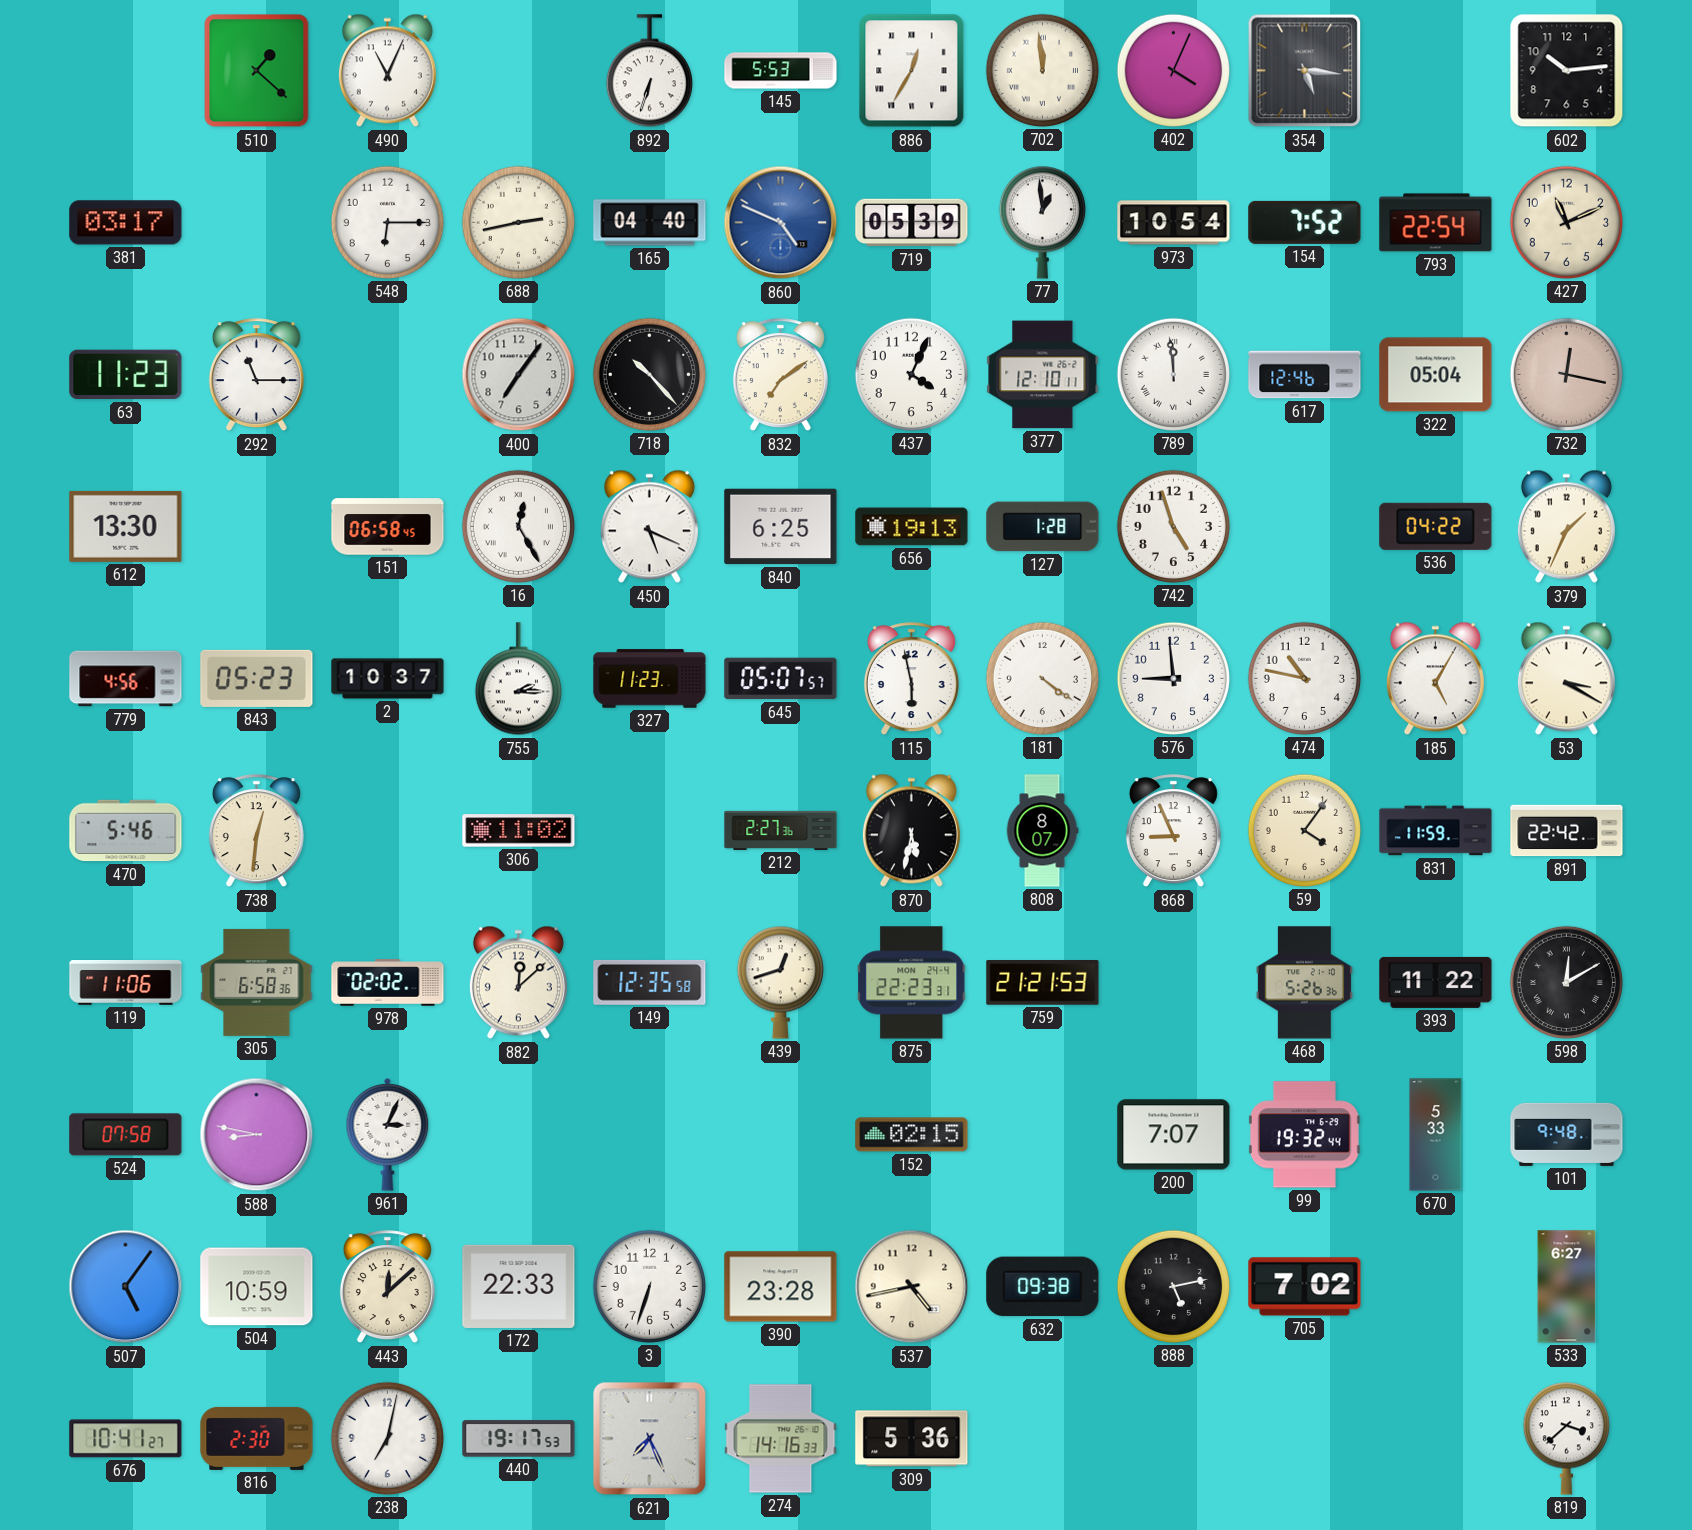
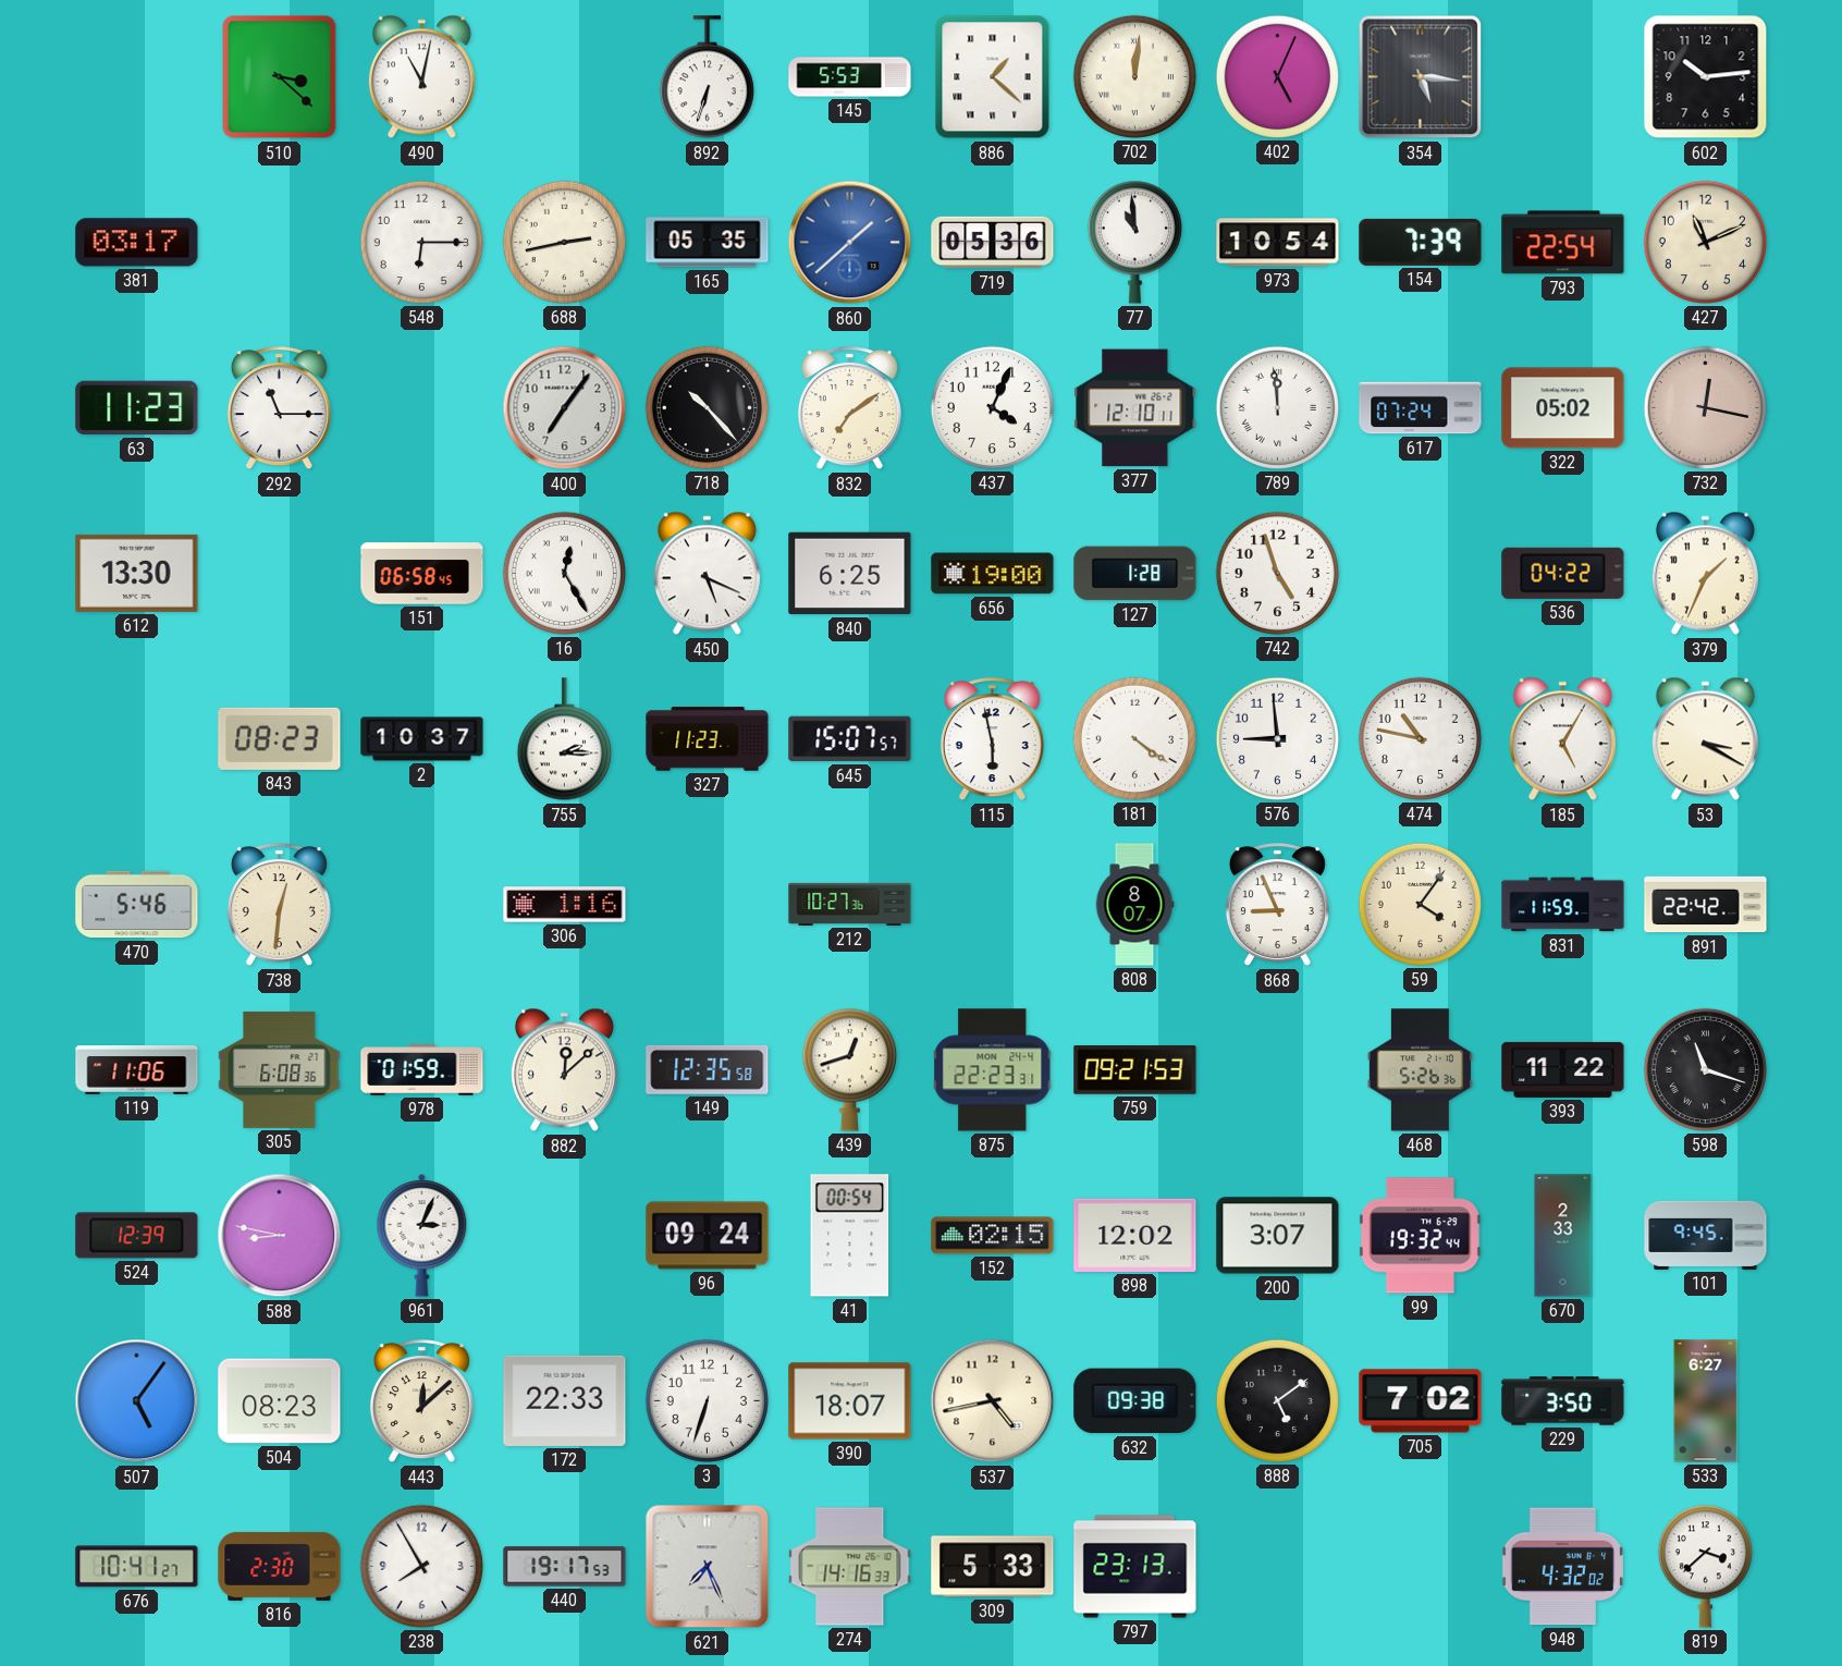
510: 1:22 -> 3:22 (280, 77)
490: 11:04 -> 11:02 (421, 77)
886: 12:35 -> 1:22 (993, 77)
702: 11:59 -> 12:01 (1134, 76)
402: 4:04 -> 5:04 (1277, 76)
165: 04:40 -> 05:35 (708, 243)
860: 4:49 -> 1:38 (850, 243)
719: 05:39 -> 05:36 (993, 243)
77: 12:59 -> 10:59 (1134, 242)
154: 7:52 -> 7:39 (1421, 242)
617: 12:46 -> 07:24 (1421, 408)
322: 05:04 -> 05:02 (1563, 408)
656: 19:13 -> 19:00 (993, 574)
779: 4:56 -> none (126, 679)
843: 05:23 -> 08:23 (280, 738)
645: 05:07 -> 15:07 (850, 739)
306: 11:02 -> 1:16 (565, 905)
212: 2:27 -> 10:27 (850, 904)
870: 5:32 -> none (911, 831)
305: 6:58 -> 6:08 (280, 1069)
978: 02:02 -> 01:59 (422, 1070)
759: 21:21 -> 09:21 (1135, 1070)
598: 12:10 -> 11:18 (1705, 1069)
524: 07:58 -> 12:39 (137, 1236)
96: none -> 09:24 (708, 1236)
41: none -> 00:54 (850, 1236)
898: none -> 12:02 (1135, 1235)
200: 7:07 -> 3:07 (1278, 1236)
670: 5:33 -> 2:33 (1563, 1236)
101: 9:48 -> 9:45 (1706, 1235)
504: 10:59 -> 08:23 (280, 1401)
390: 23:28 -> 18:07 (850, 1401)
888: 5:13 -> 5:09 (1277, 1400)
229: none -> 3:50 (1563, 1401)
238: 7:02 -> 7:55 (421, 1566)
309: 5:36 -> 5:33 (993, 1567)
797: none -> 23:13 (1135, 1567)
948: none -> 4:32 (1562, 1567)
